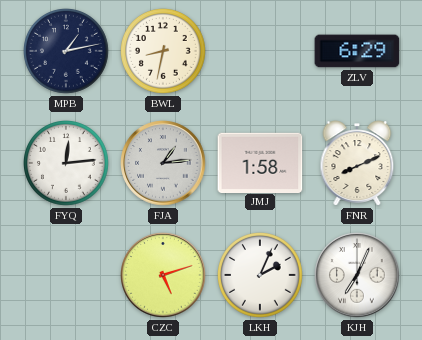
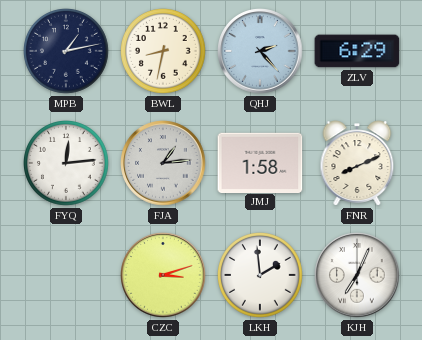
QHJ: none -> 2:23 (260, 51)
CZC: 5:12 -> 3:12 (163, 275)
LKH: 2:04 -> 1:59 (261, 276)
